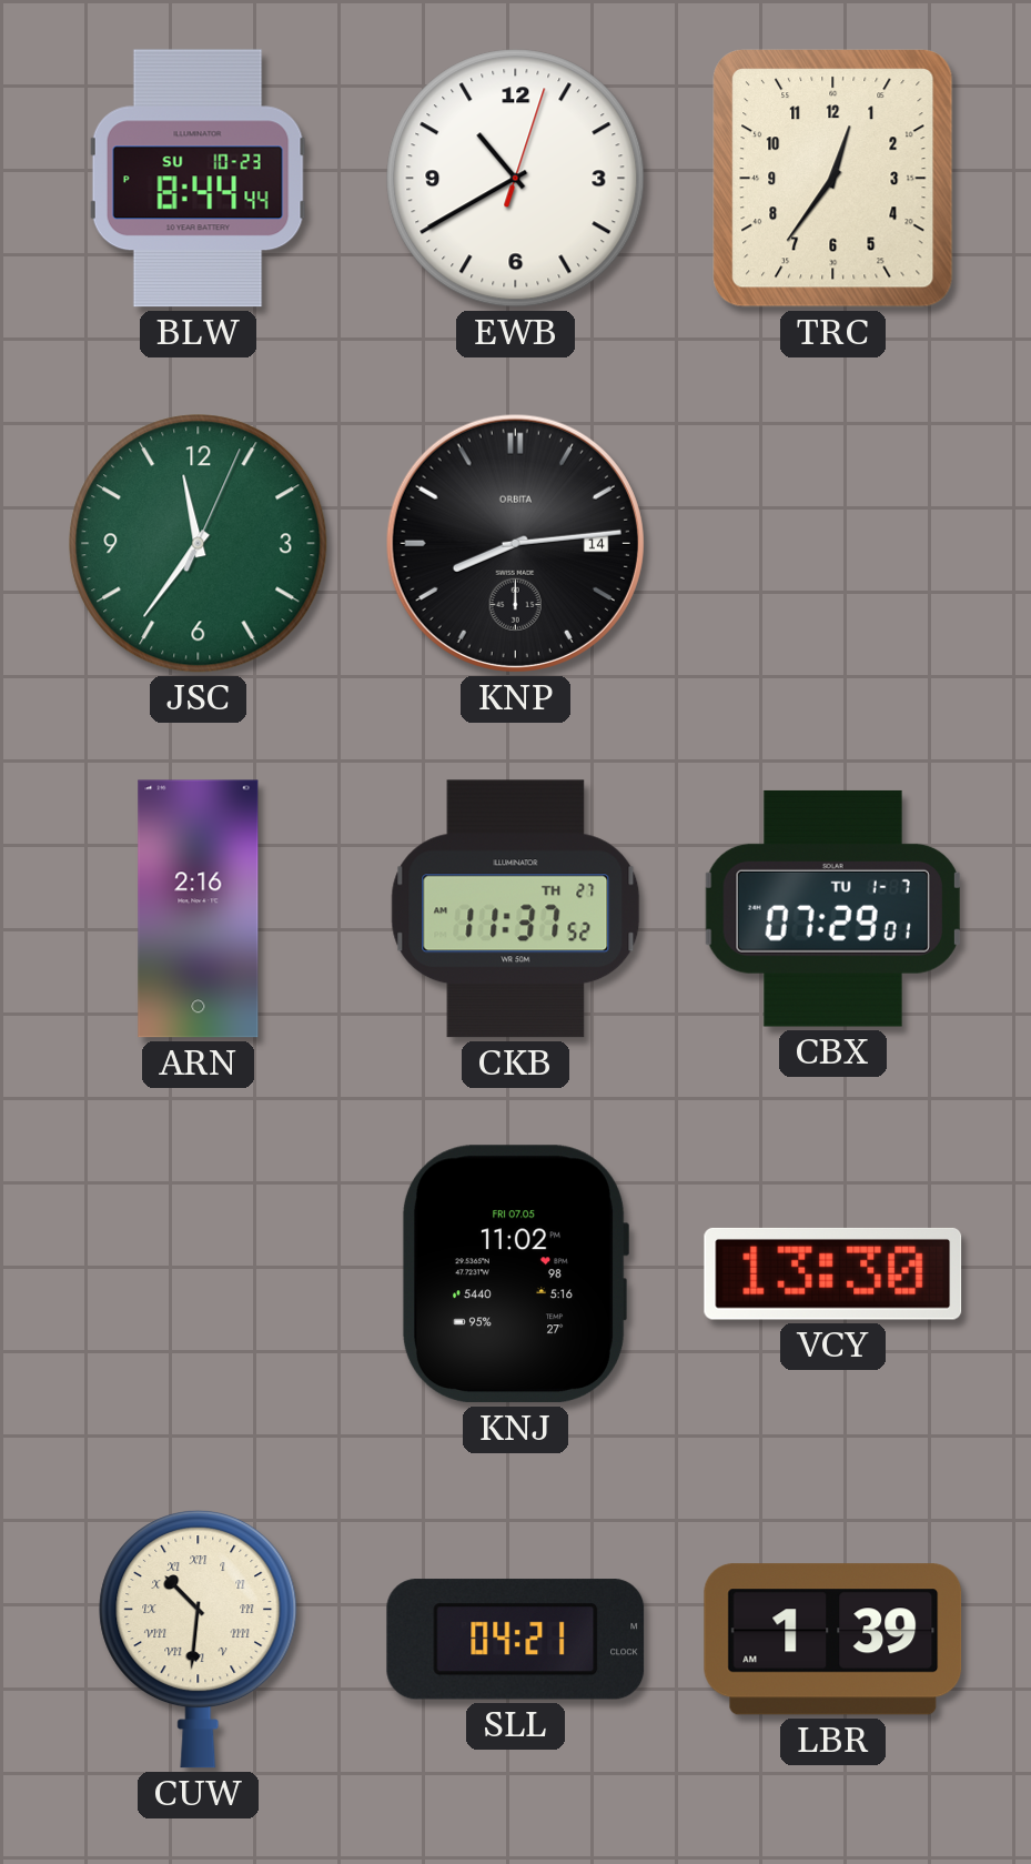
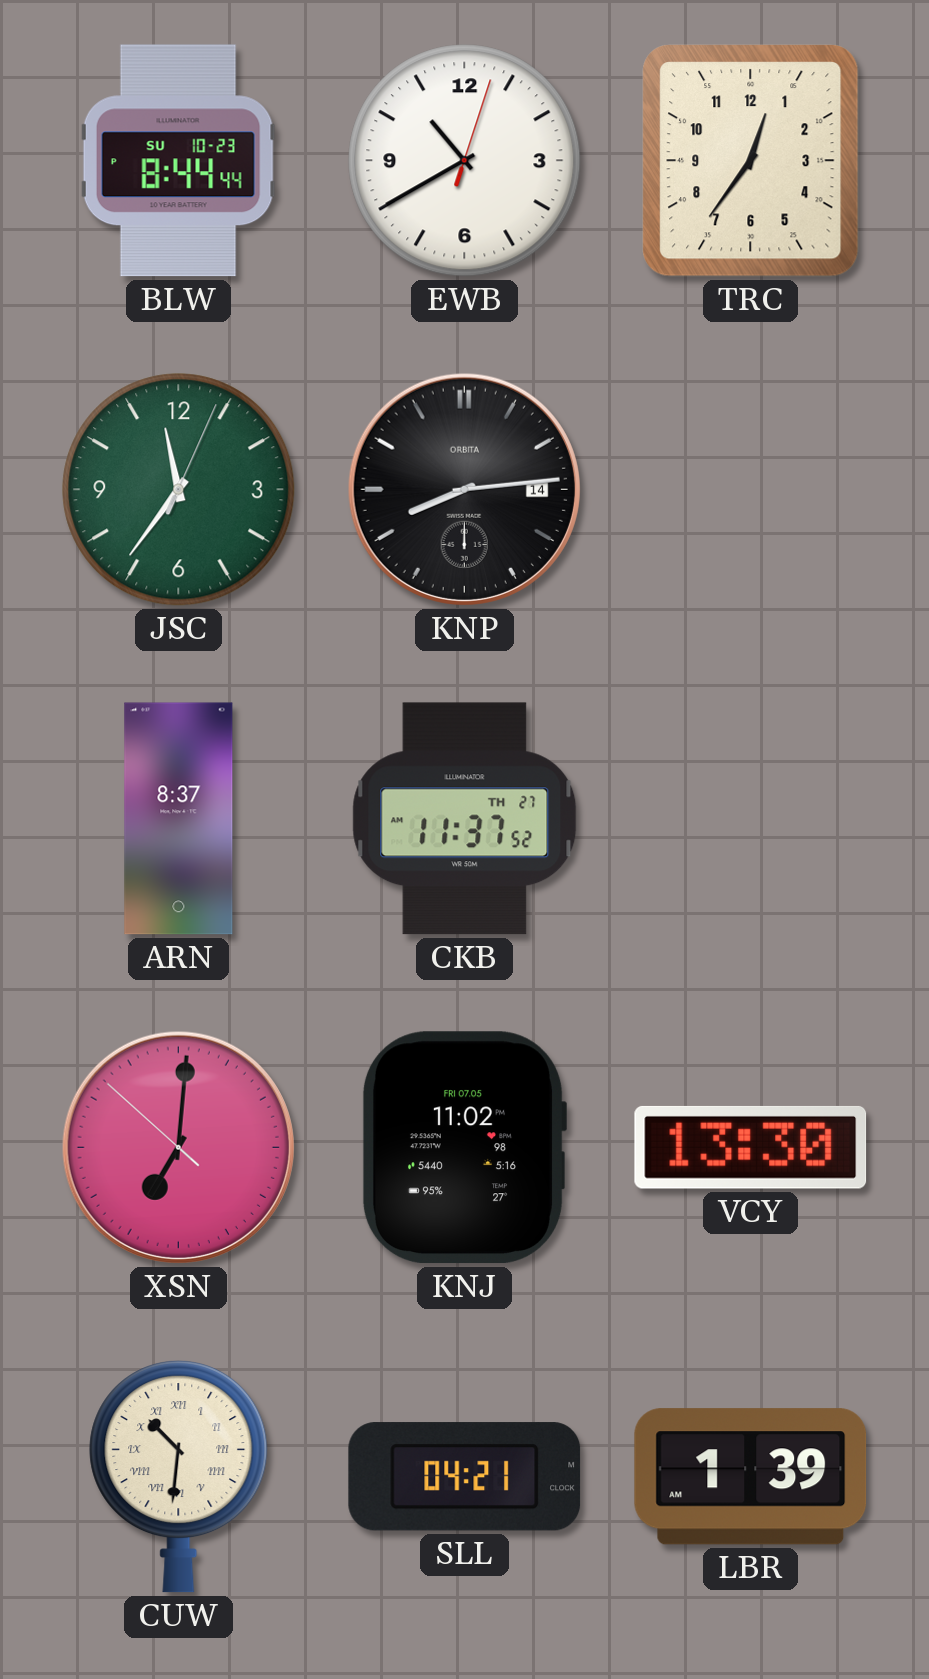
ARN: 2:16 -> 8:37 (179, 819)
CBX: 07:29 -> none (832, 908)
XSN: none -> 7:00 (178, 1147)
